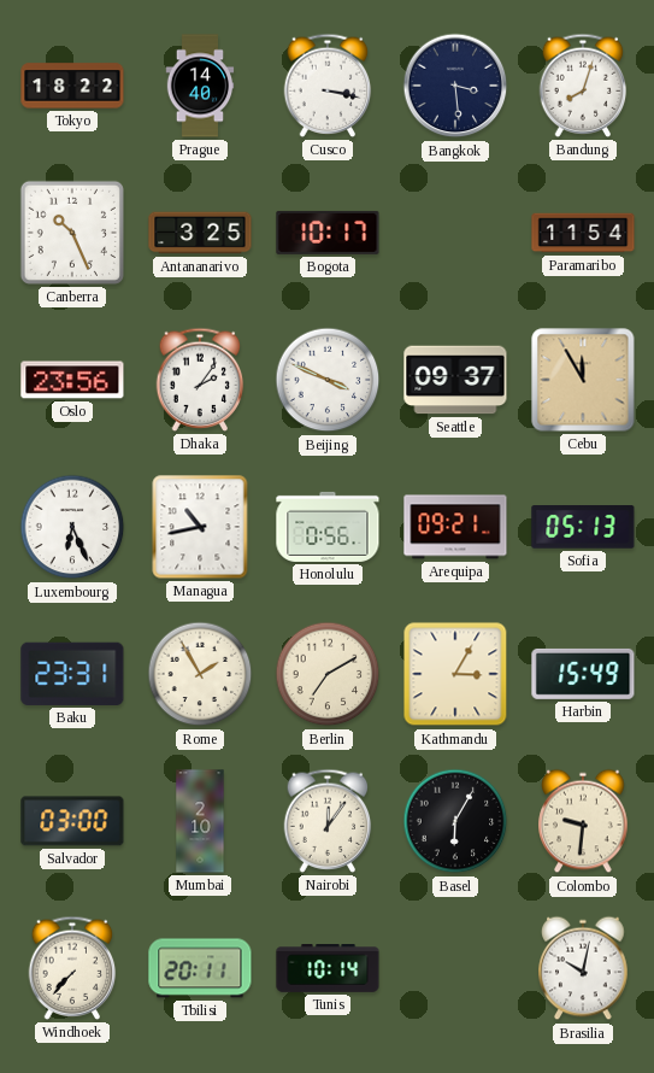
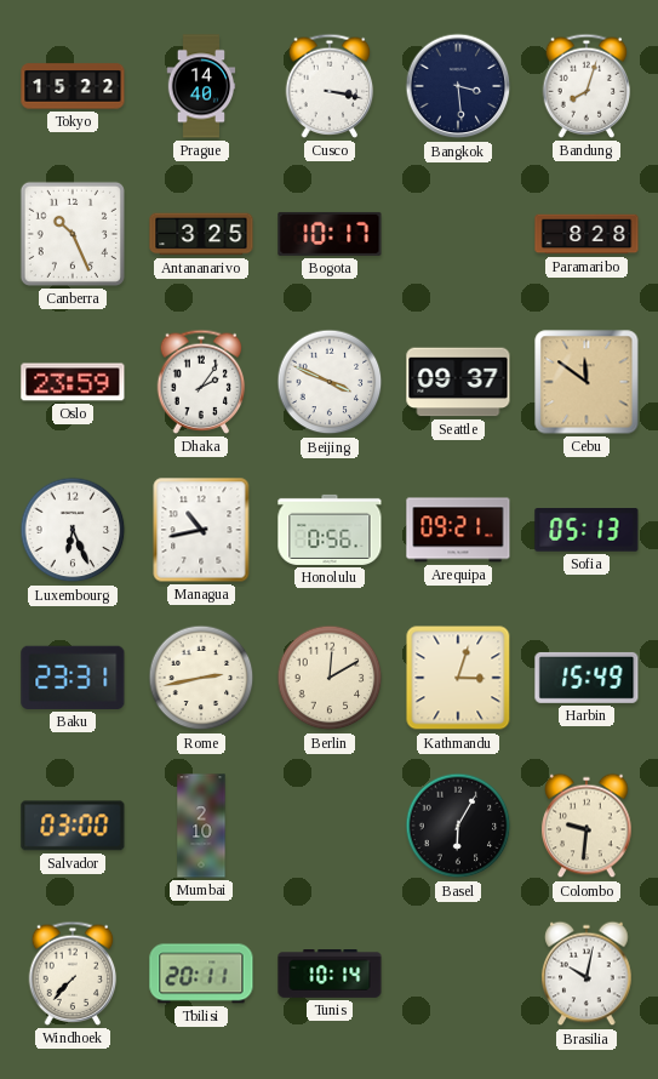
Tokyo: 18:22 -> 15:22 (73, 86)
Paramaribo: 11:54 -> 8:28 (587, 234)
Oslo: 23:56 -> 23:59 (73, 382)
Cebu: 11:55 -> 11:51 (587, 382)
Rome: 1:55 -> 2:43 (201, 678)
Berlin: 7:10 -> 12:10 (330, 678)
Kathmandu: 3:05 -> 3:03 (458, 678)
Nairobi: 12:06 -> none (328, 821)
